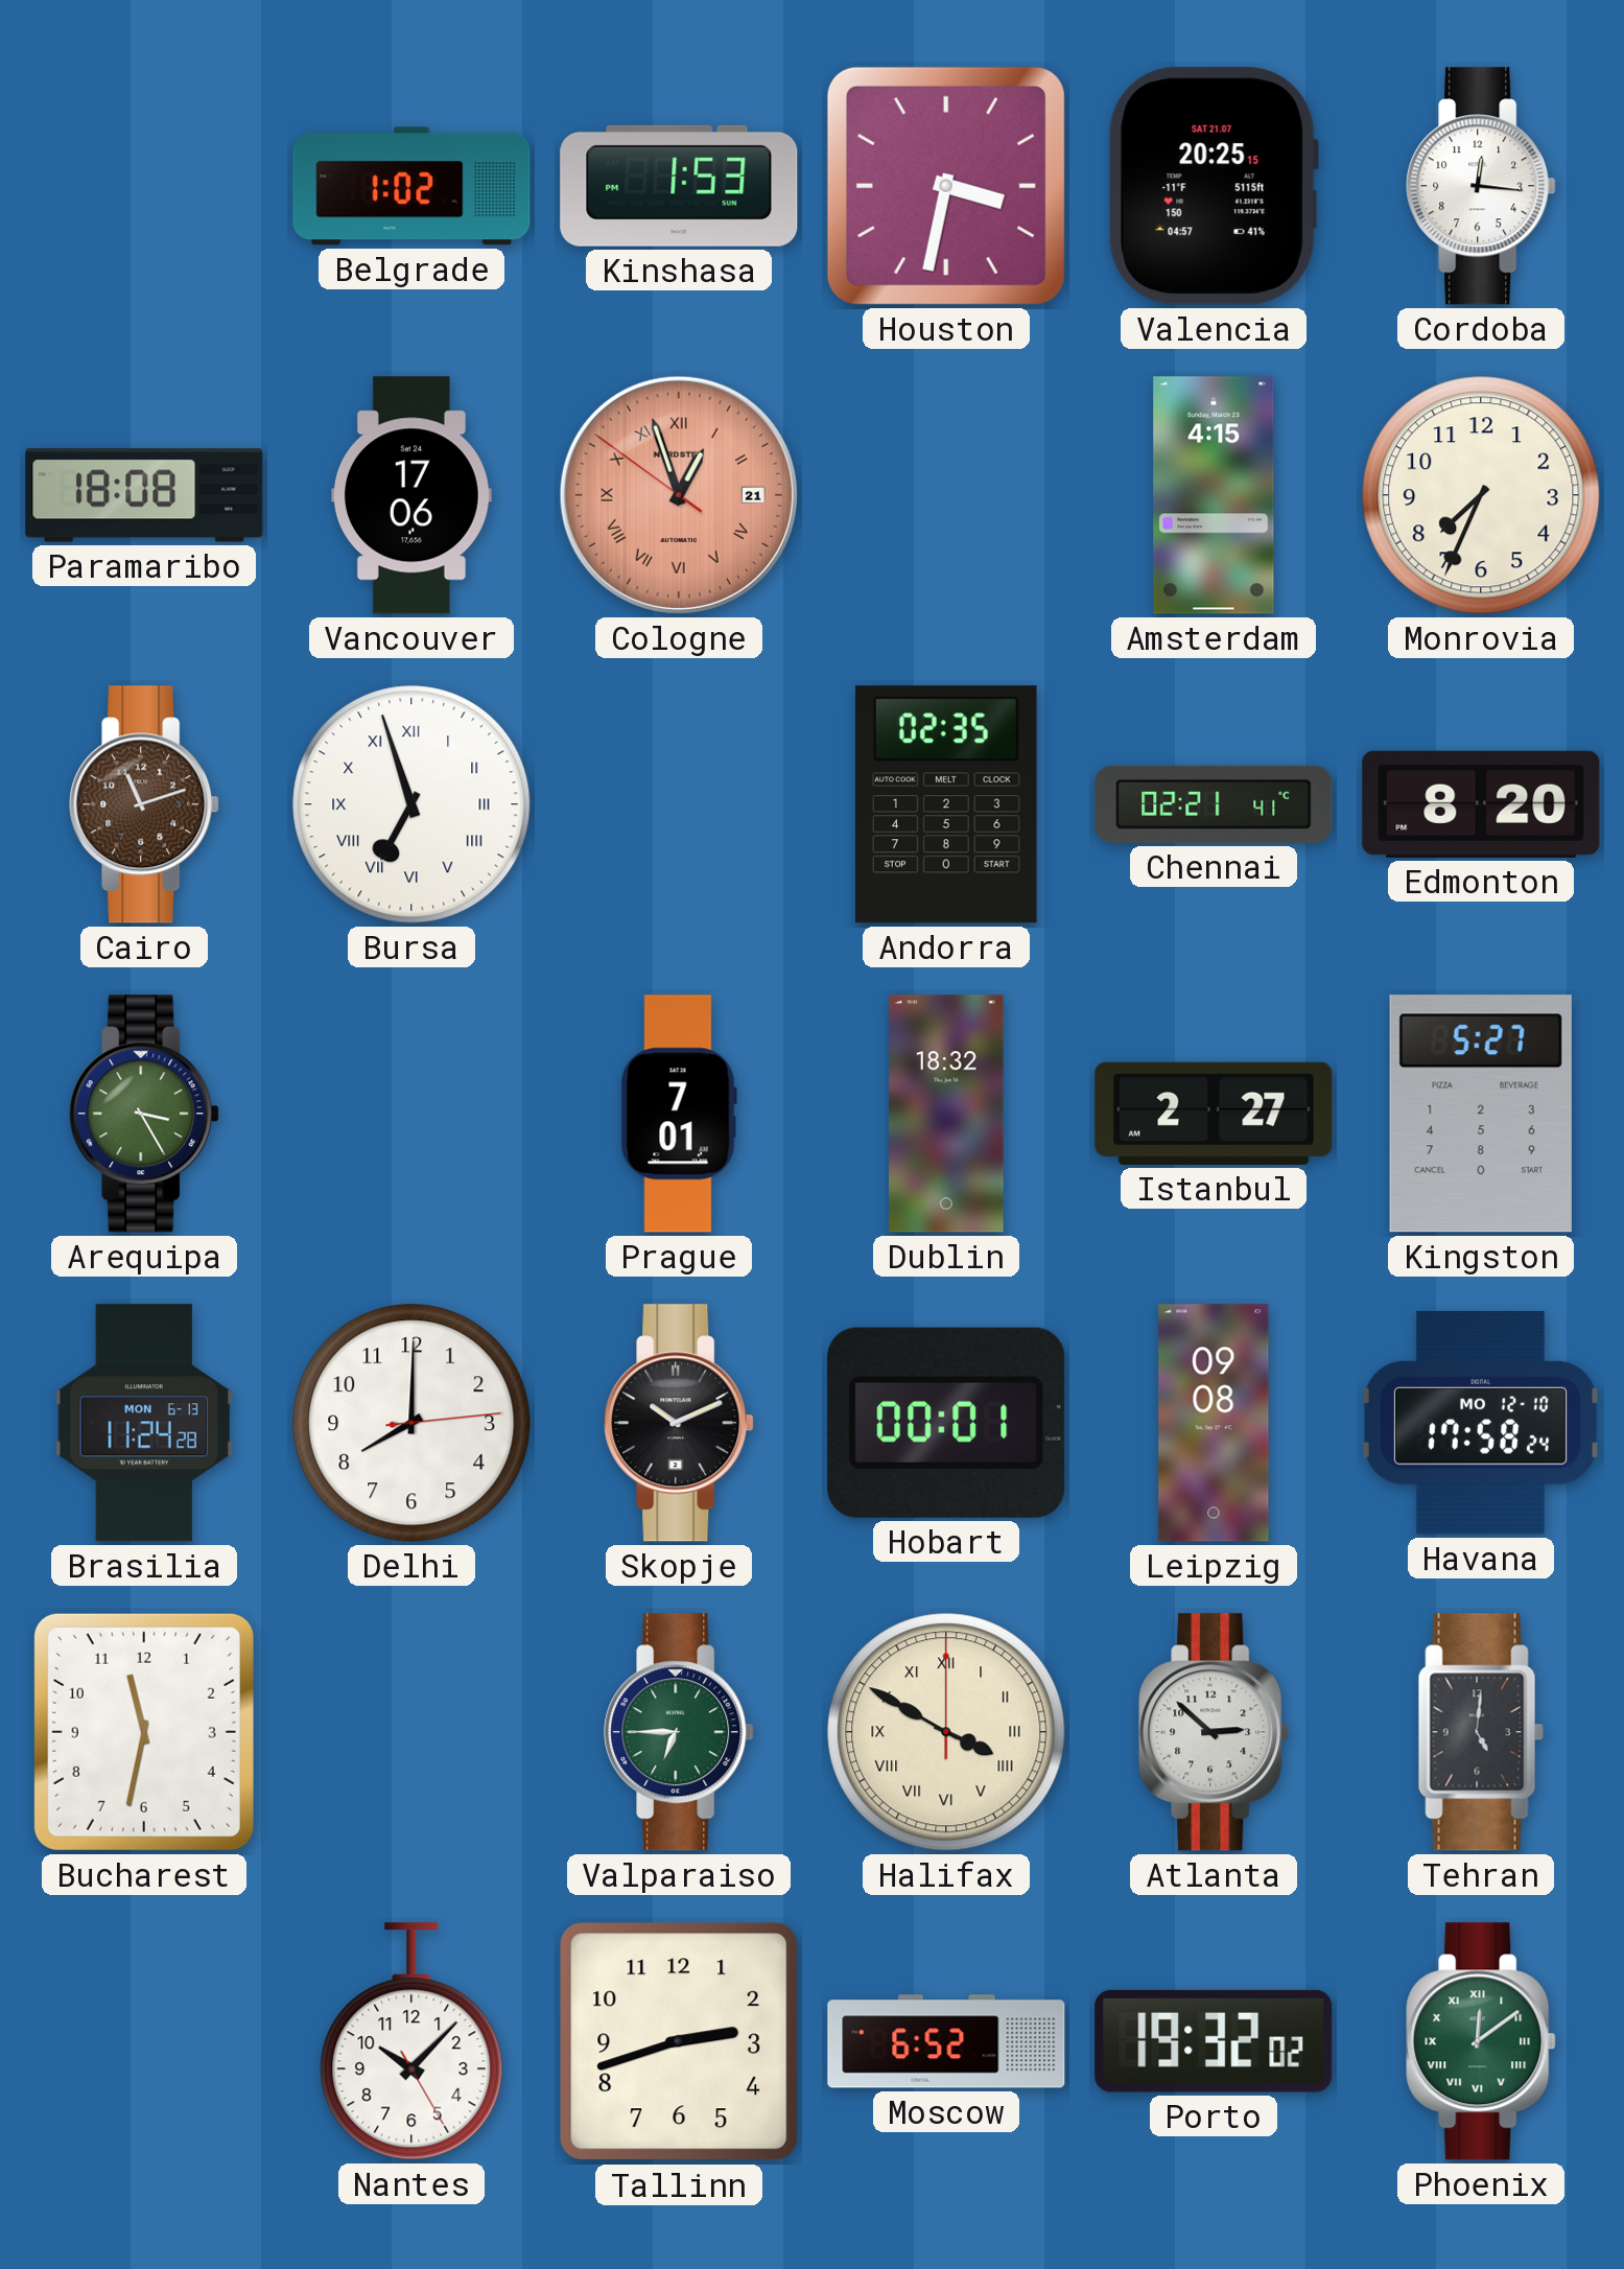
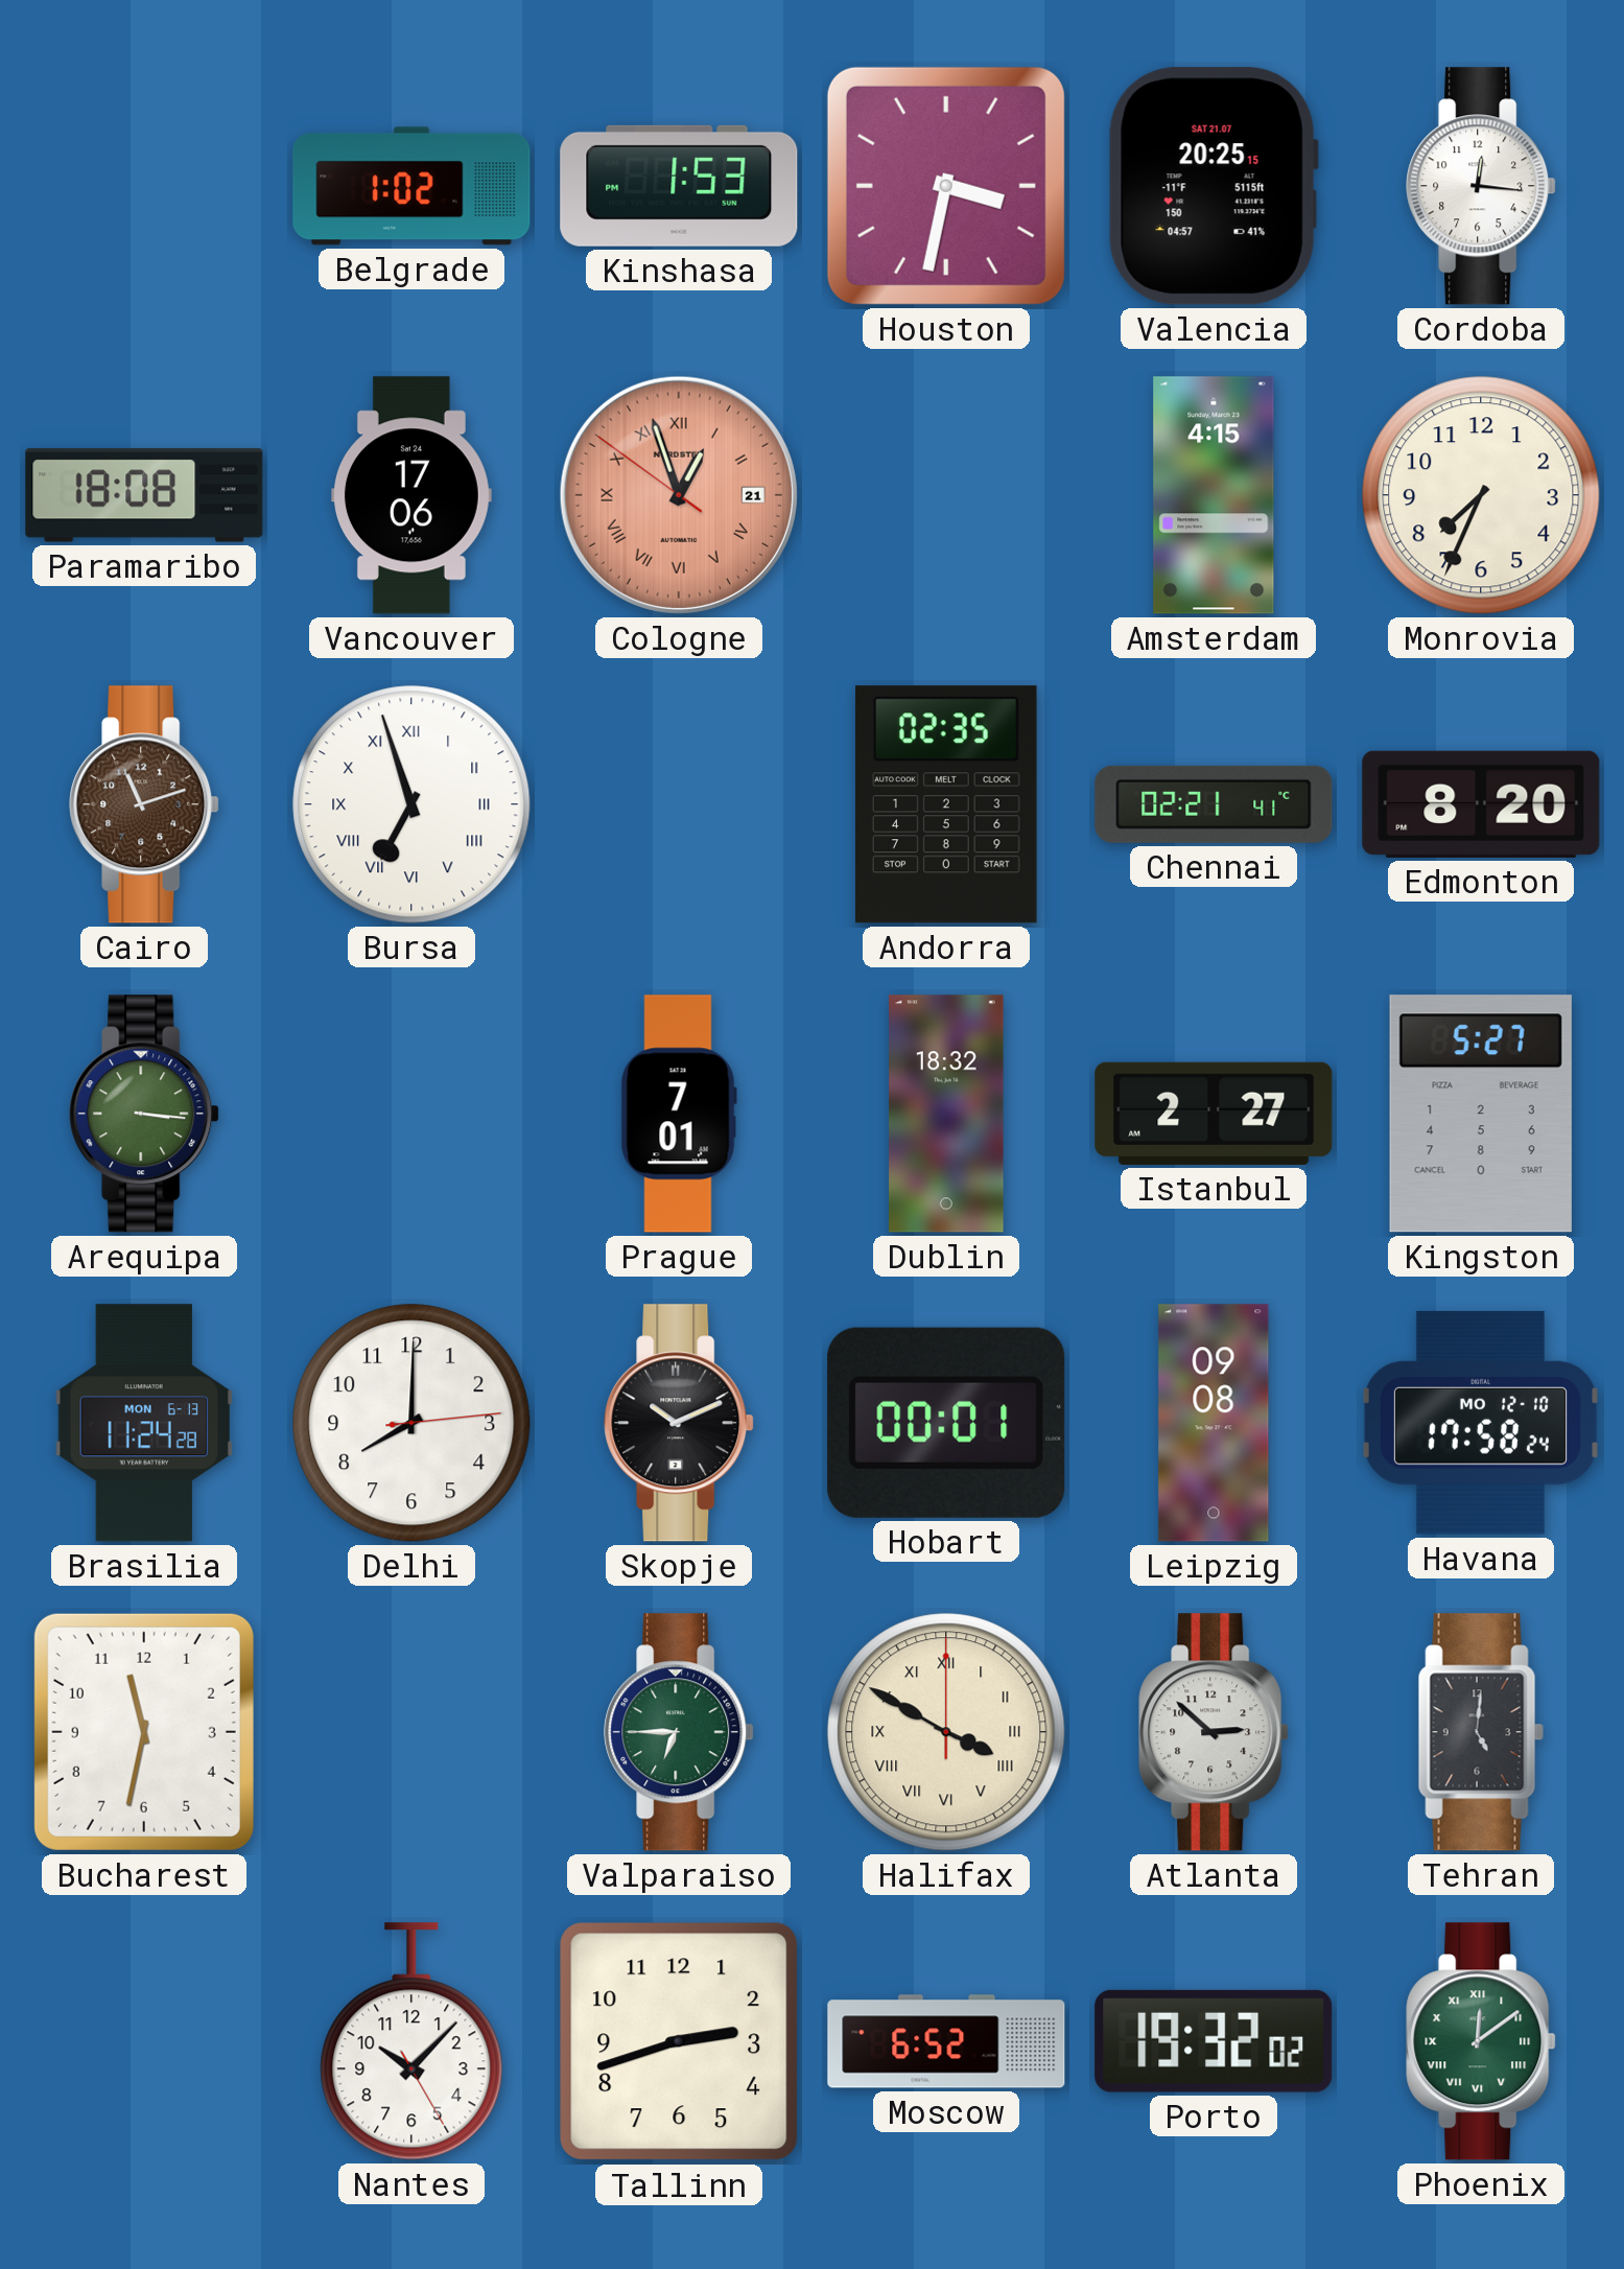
Arequipa: 3:25 -> 3:16 (144, 1114)
